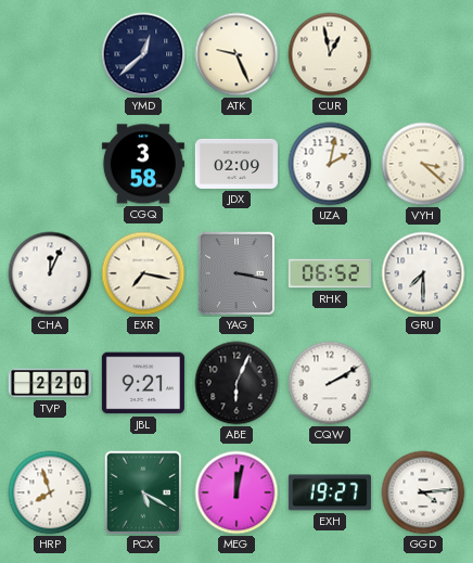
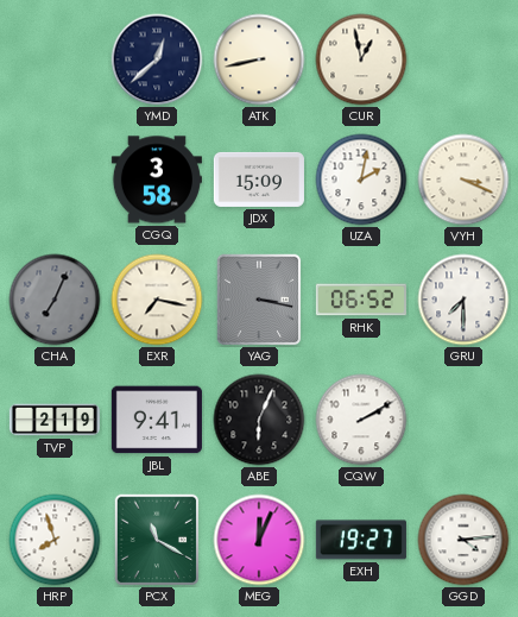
ATK: 9:26 -> 8:43 (259, 59)
JDX: 02:09 -> 15:09 (259, 180)
VYH: 3:22 -> 3:19 (463, 180)
CHA: 12:04 -> 7:04 (55, 300)
CHA dial: white -> grey (55, 300)
TVP: 2:20 -> 2:19 (55, 420)
JBL: 9:21 -> 9:41 (157, 420)
PCX: 5:20 -> 11:20 (157, 540)
MEG: 12:02 -> 12:04 (259, 540)
